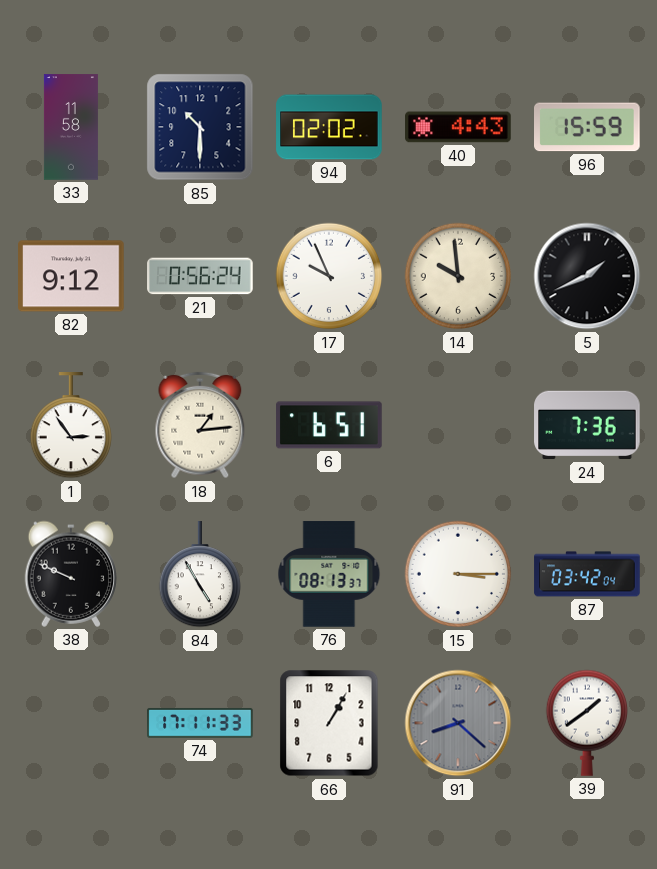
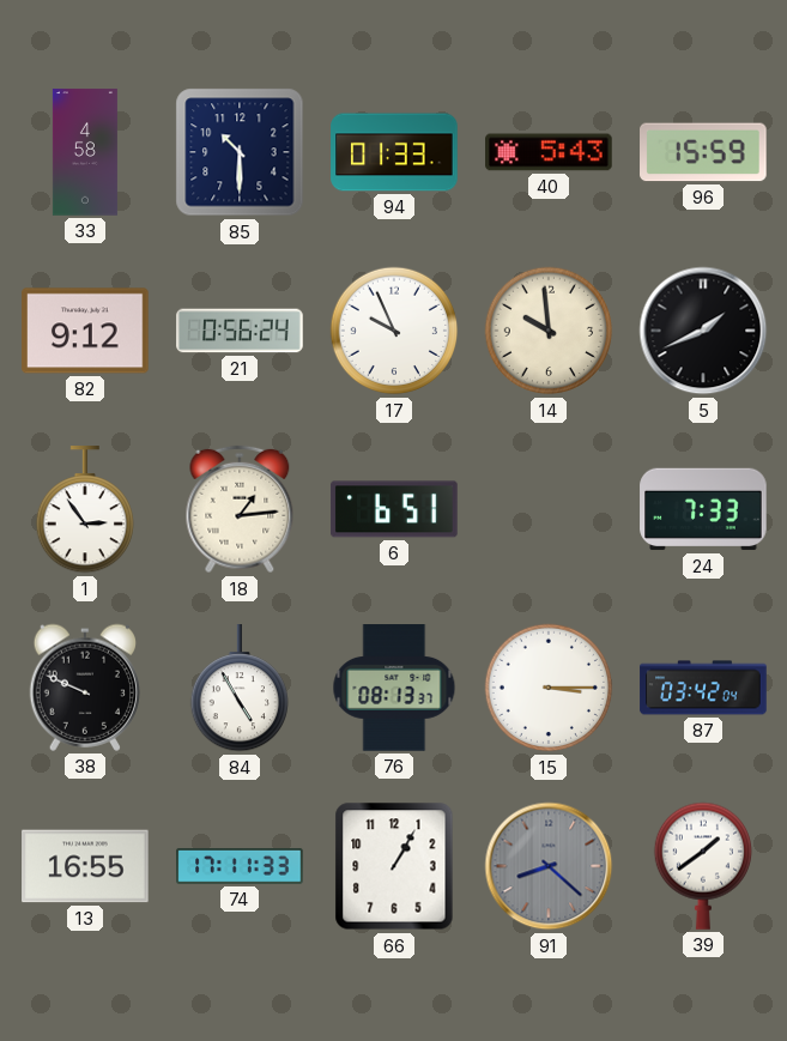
33: 11:58 -> 4:58 (85, 152)
94: 02:02 -> 01:33 (394, 152)
40: 4:43 -> 5:43 (549, 152)
24: 7:36 -> 7:33 (703, 509)
13: none -> 16:55 (85, 866)
